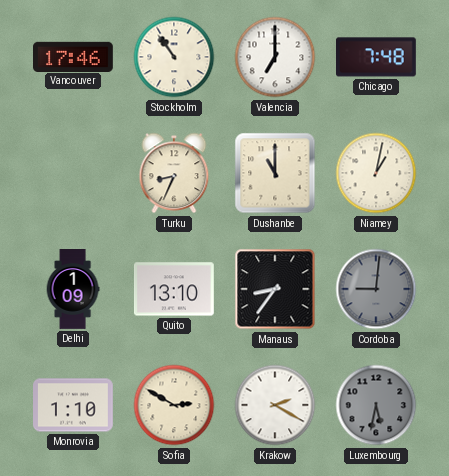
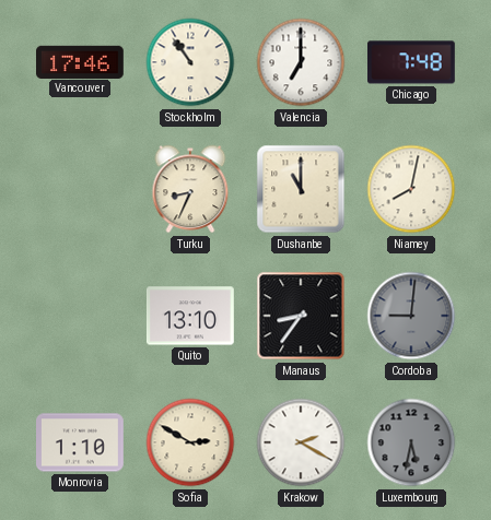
Niamey: 1:02 -> 8:02 (411, 189)
Delhi: 1:09 -> none (73, 289)
